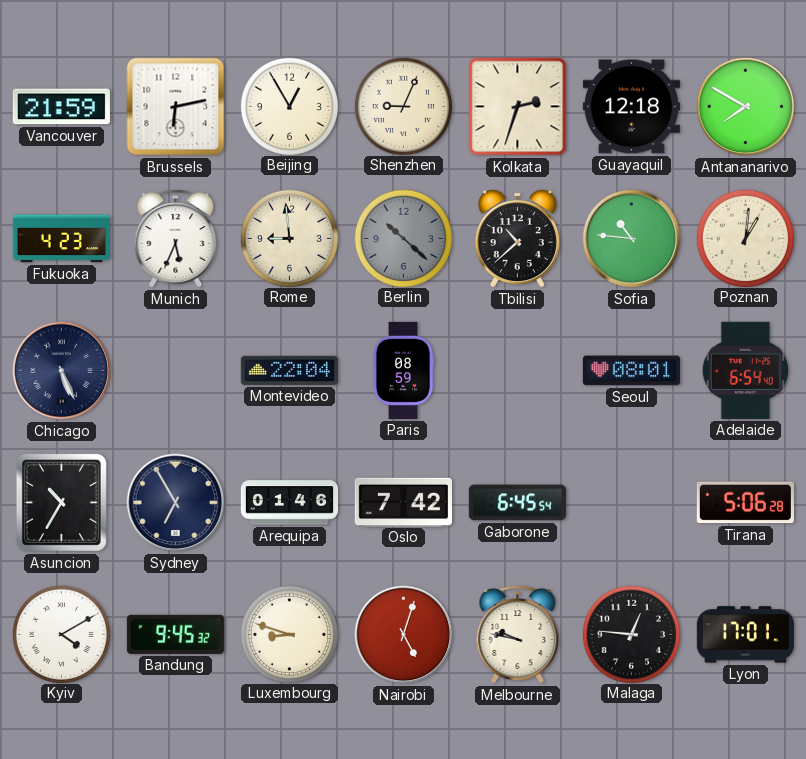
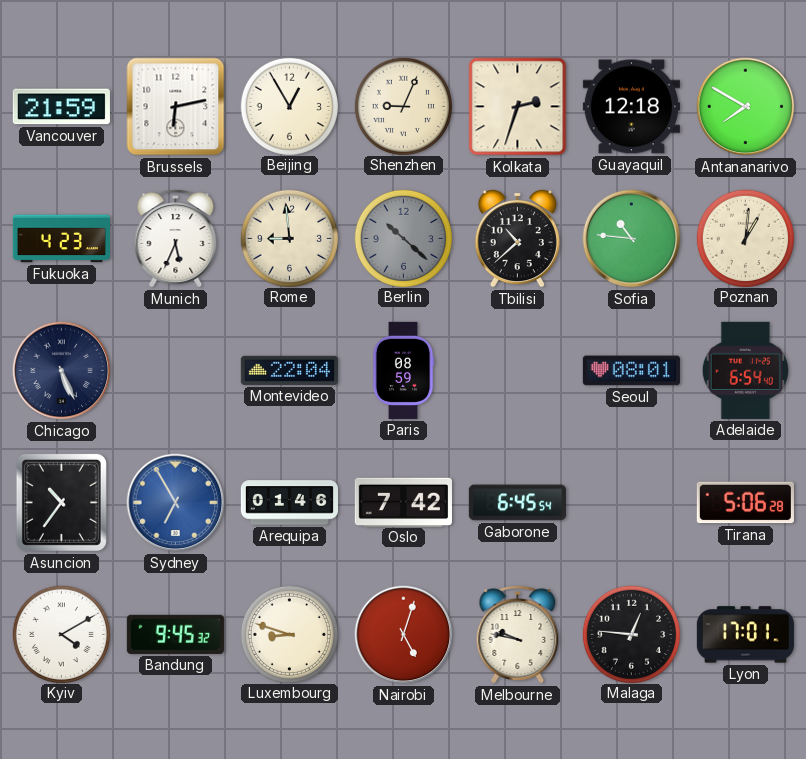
Asuncion: 10:35 -> 10:36 (61, 502)
Sydney dial: navy -> blue (176, 503)
